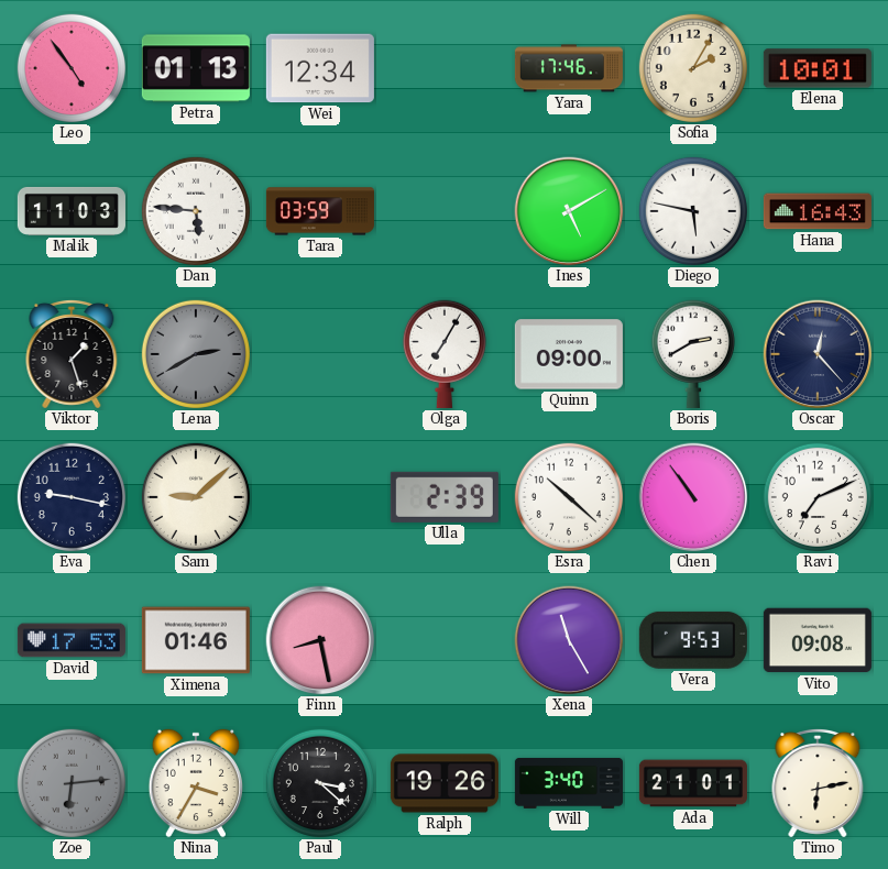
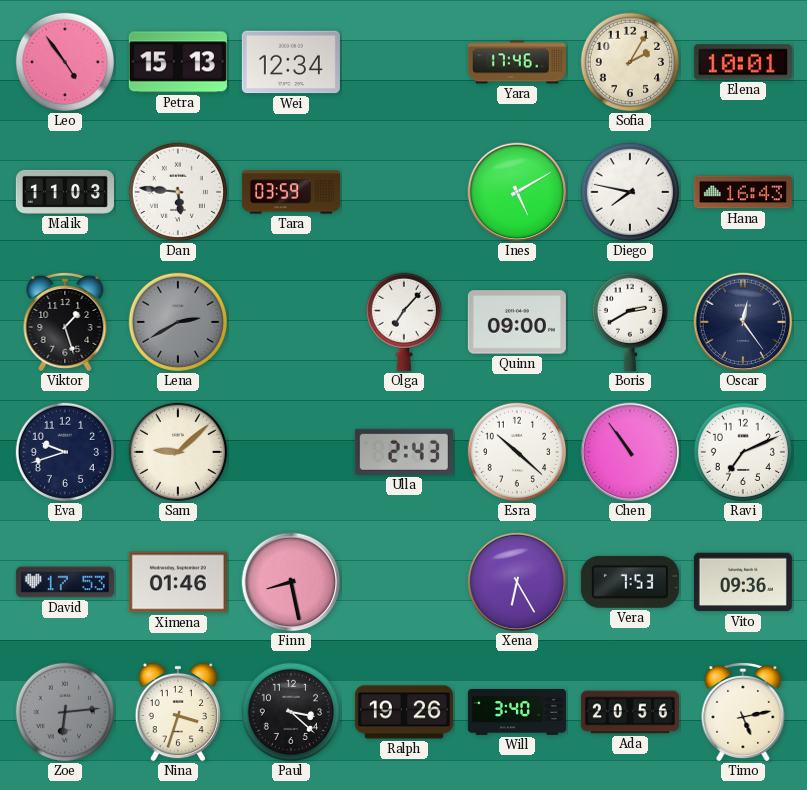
Petra: 01:13 -> 15:13 (178, 62)
Diego: 5:47 -> 7:47 (630, 192)
Olga: 7:05 -> 7:07 (404, 322)
Oscar: 12:23 -> 12:24 (743, 322)
Eva: 9:17 -> 9:42 (65, 452)
Ulla: 2:39 -> 2:43 (404, 452)
Xena: 11:25 -> 6:25 (517, 582)
Vera: 9:53 -> 7:53 (630, 582)
Vito: 09:08 -> 09:36 (743, 582)
Nina: 3:35 -> 3:33 (178, 712)
Ada: 21:01 -> 20:56 (630, 712)
Timo: 6:13 -> 5:13 (743, 712)
